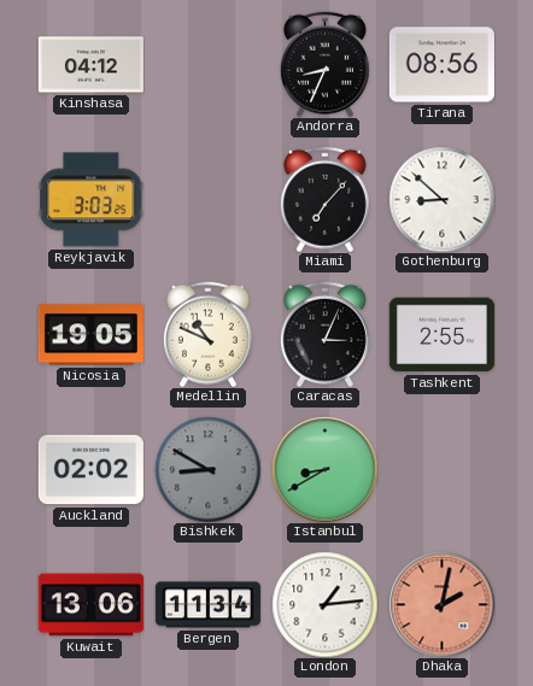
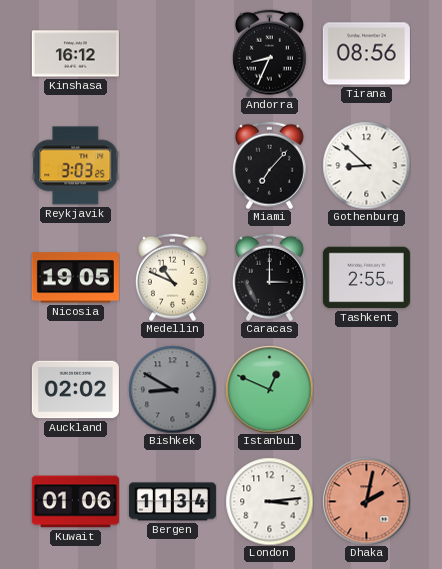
Kinshasa: 04:12 -> 16:12 (75, 54)
Caracas: 3:04 -> 3:00 (269, 277)
Istanbul: 8:40 -> 12:49 (269, 389)
Kuwait: 13:06 -> 01:06 (75, 502)
London: 1:14 -> 3:14 (269, 501)
